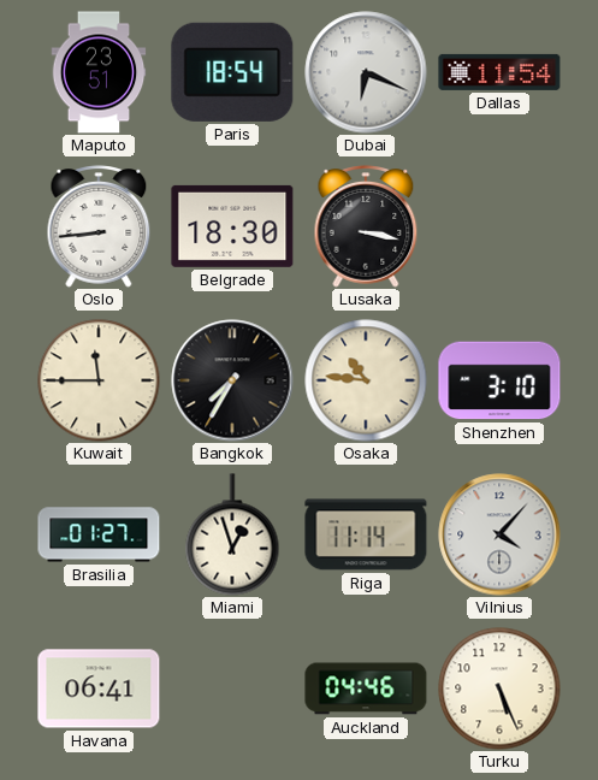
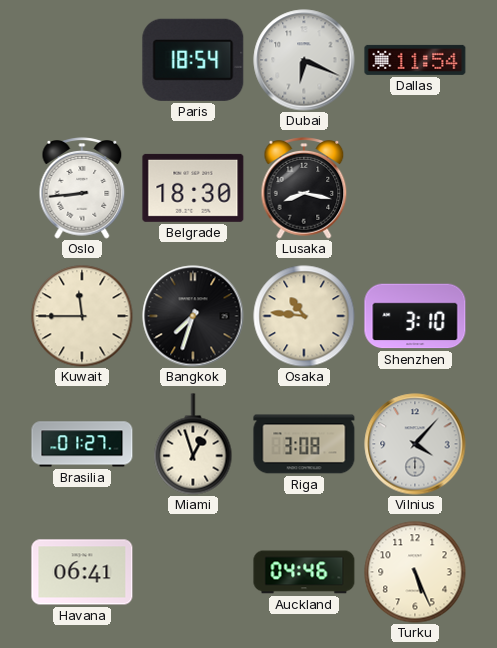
Maputo: 23:51 -> none (99, 72)
Lusaka: 3:17 -> 8:17 (304, 188)
Bangkok: 7:35 -> 7:33 (193, 316)
Riga: 11:14 -> 3:08 (304, 444)
